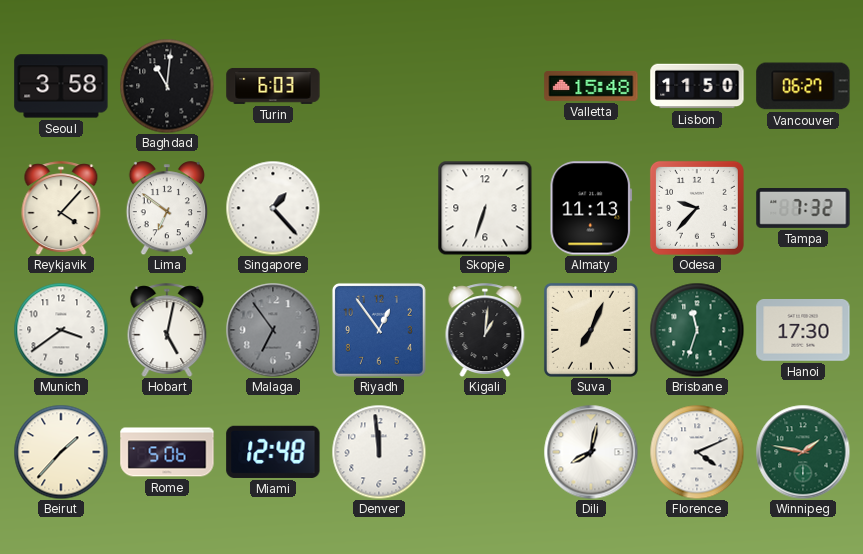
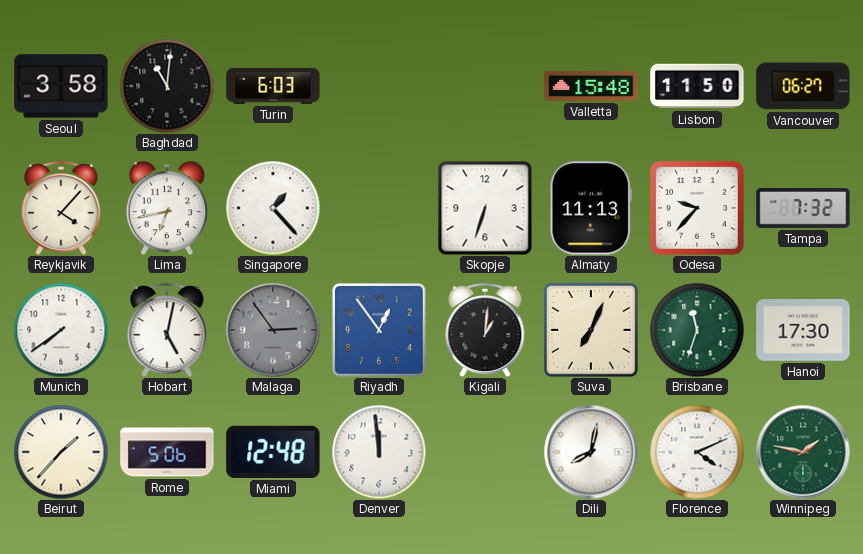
Lima: 6:51 -> 6:43 (167, 208)
Munich: 3:39 -> 7:39 (61, 330)
Malaga: 6:54 -> 2:54 (273, 330)
